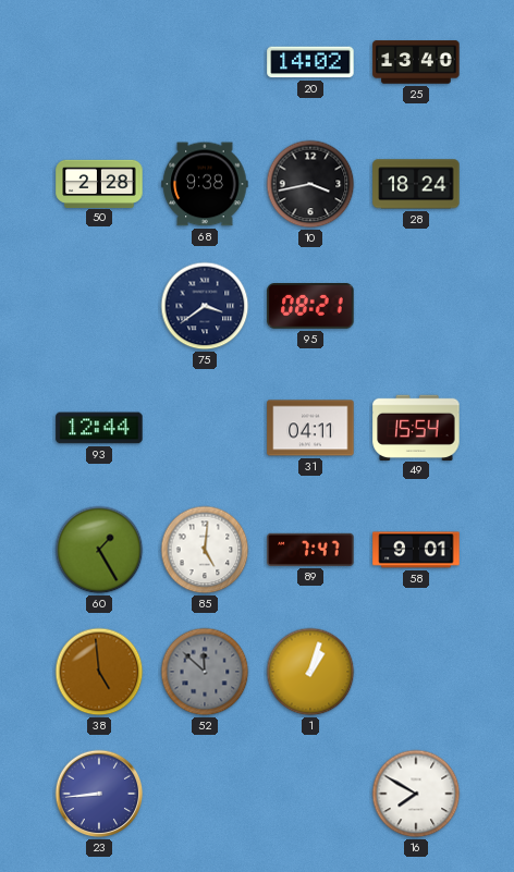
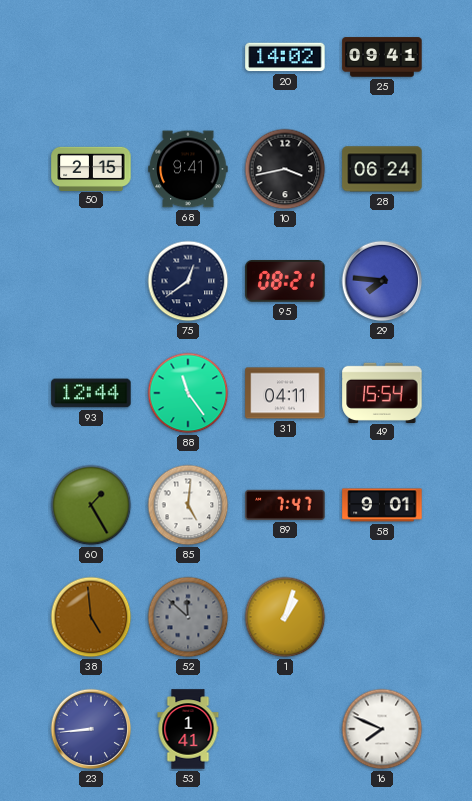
25: 13:40 -> 09:41 (382, 57)
50: 2:28 -> 2:15 (91, 168)
68: 9:38 -> 9:41 (188, 169)
28: 18:24 -> 06:24 (382, 169)
75: 3:39 -> 12:39 (188, 281)
29: none -> 7:46 (382, 281)
88: none -> 11:24 (188, 393)
53: none -> 1:41 (188, 729)
16: 7:50 -> 7:49 (382, 729)
